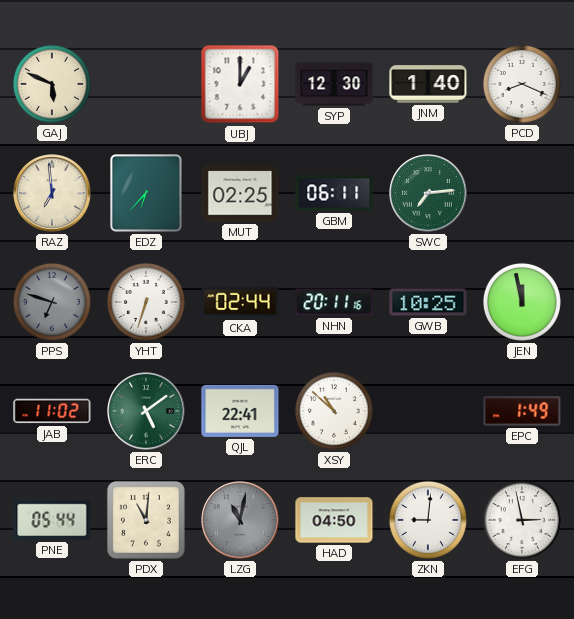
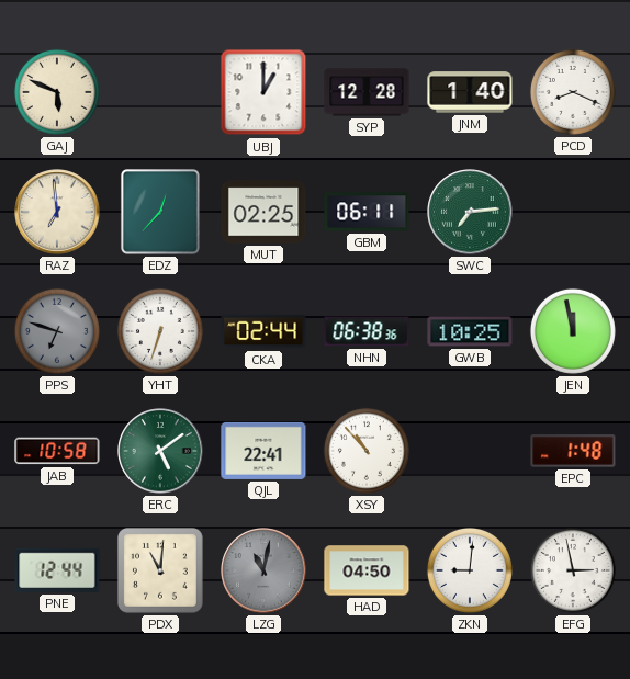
SYP: 12:30 -> 12:28 (367, 92)
EDZ: 6:37 -> 12:37 (160, 213)
NHN: 20:11 -> 06:38 (367, 331)
JAB: 11:02 -> 10:58 (57, 451)
XSY: 10:52 -> 10:53 (367, 451)
EPC: 1:49 -> 1:48 (573, 451)
PNE: 05:44 -> 12:44 (57, 570)
